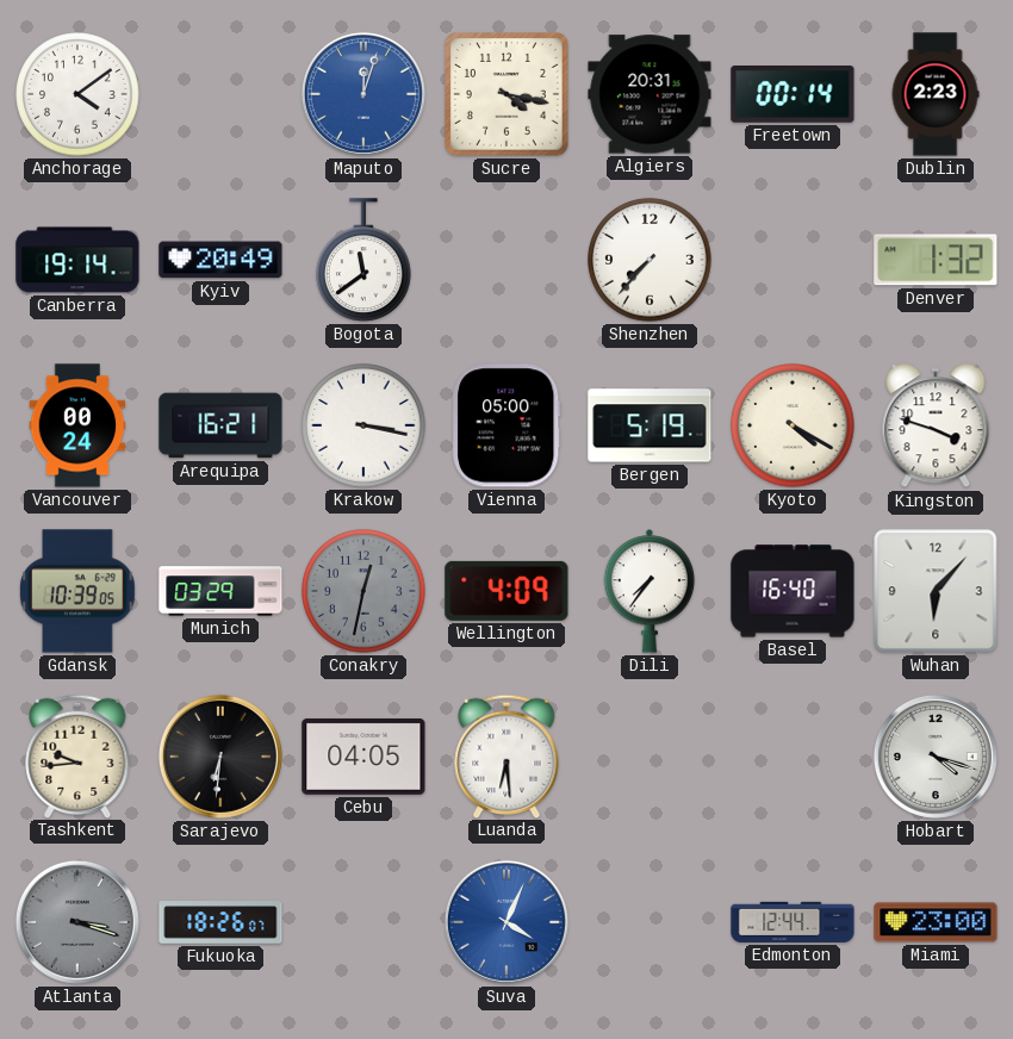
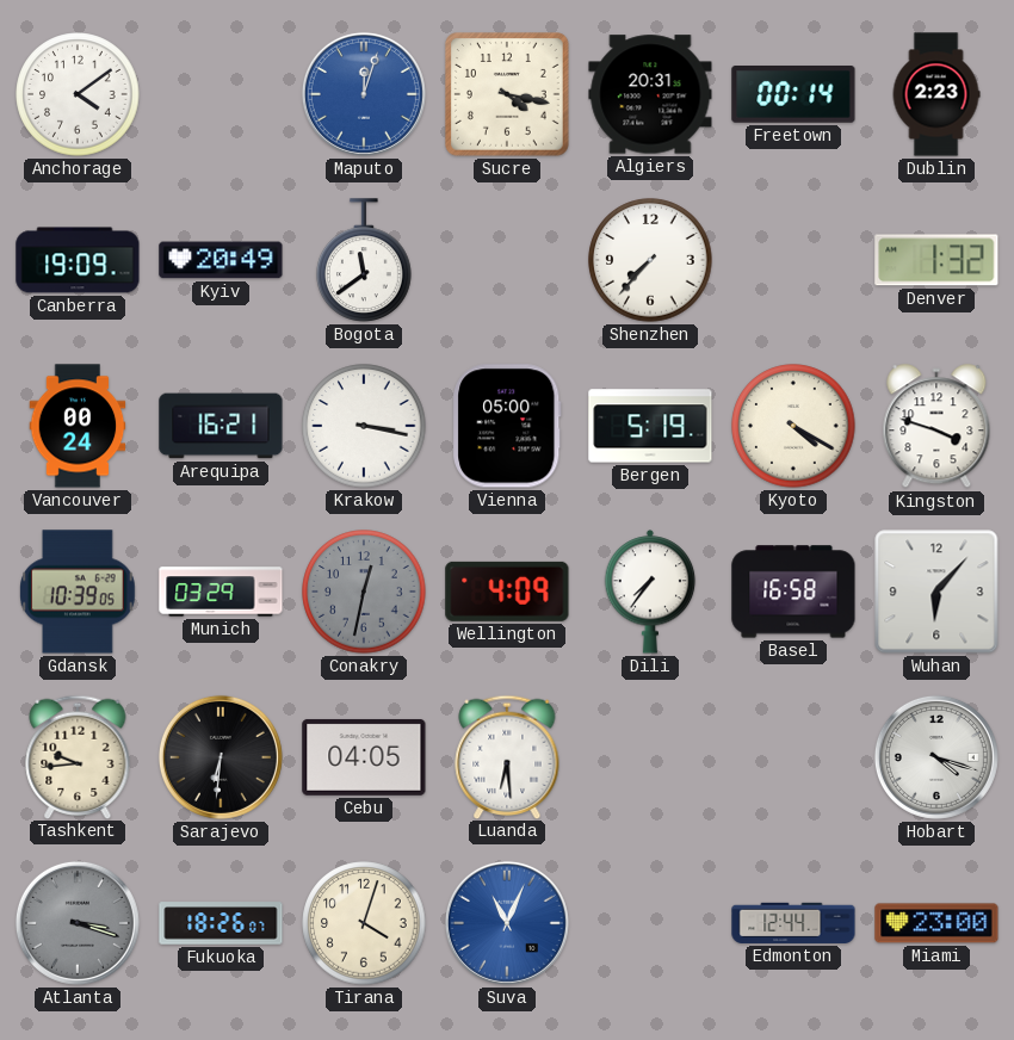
Canberra: 19:14 -> 19:09 (78, 260)
Basel: 16:40 -> 16:58 (793, 592)
Tirana: none -> 4:03 (364, 923)
Suva: 4:04 -> 11:04 (507, 923)
